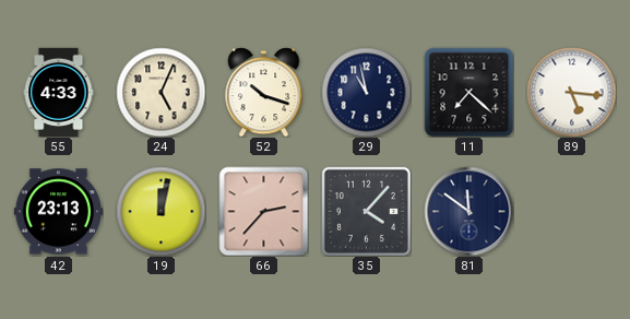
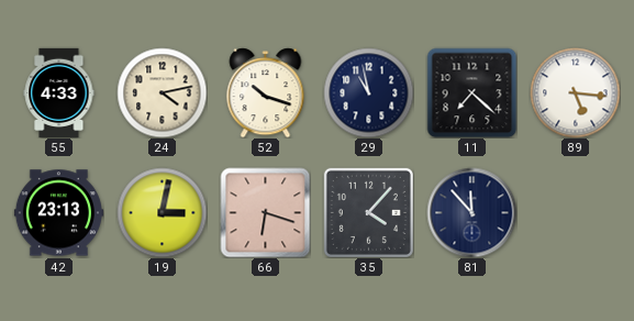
24: 5:04 -> 4:13 (162, 92)
19: 12:02 -> 3:02 (162, 212)
66: 2:37 -> 6:18 (265, 212)
81: 11:51 -> 11:53 (471, 212)
